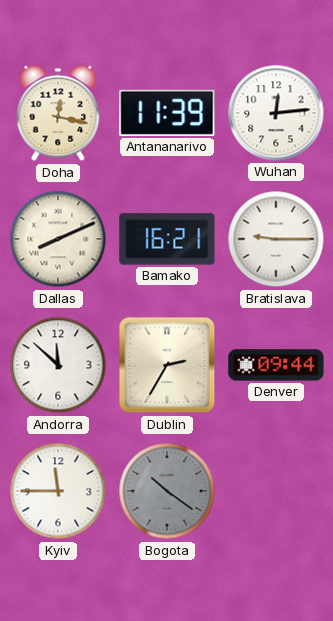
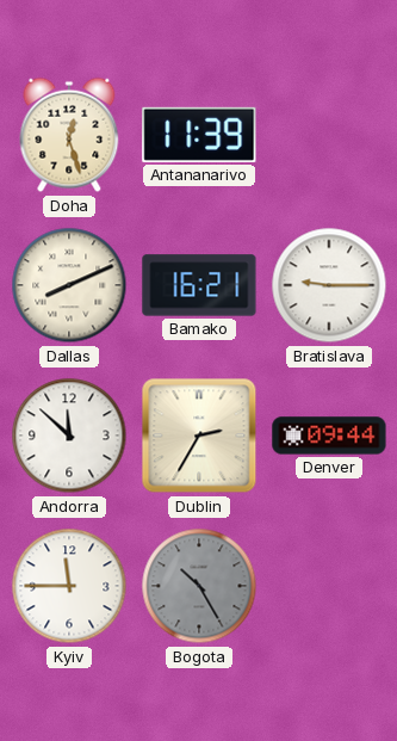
Doha: 12:17 -> 12:27 (69, 135)
Wuhan: 12:14 -> none (276, 113)
Bogota: 10:21 -> 10:25 (199, 586)
